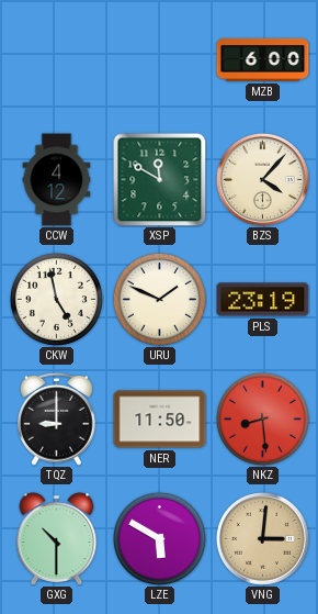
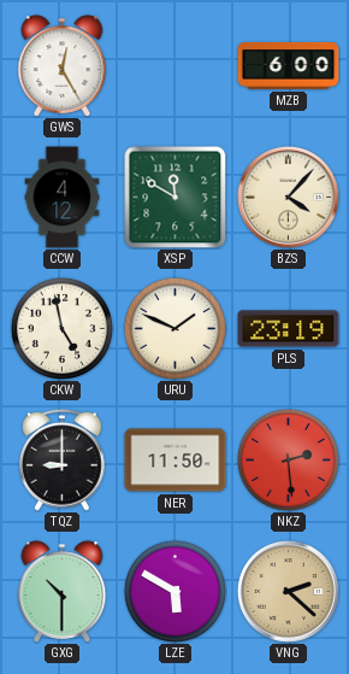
GWS: none -> 12:25 (63, 66)
NKZ: 8:29 -> 2:29 (288, 459)
VNG: 3:01 -> 2:22 (288, 591)
